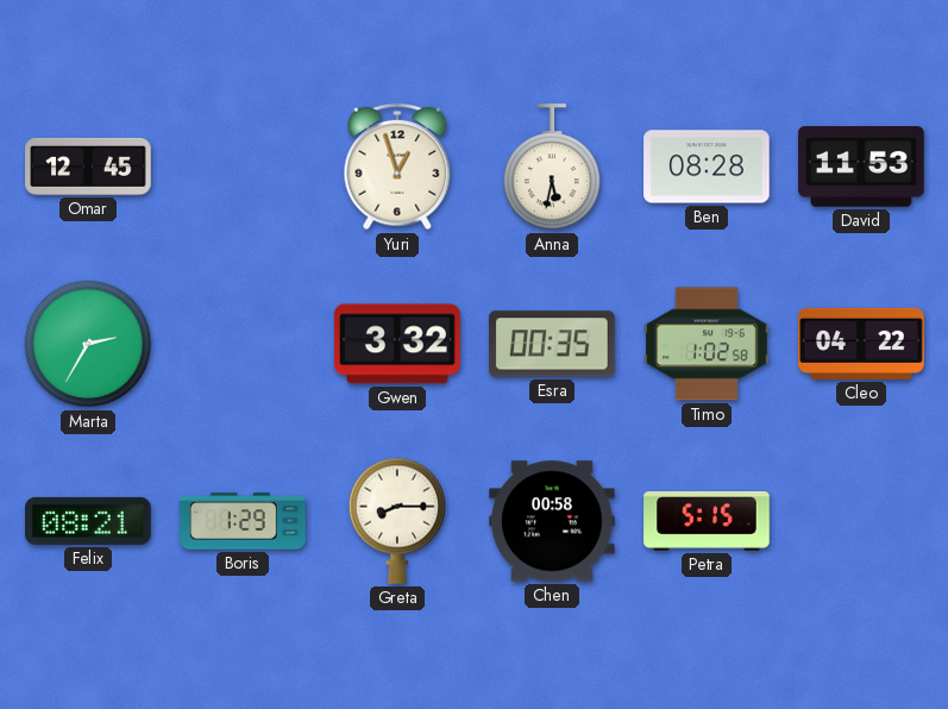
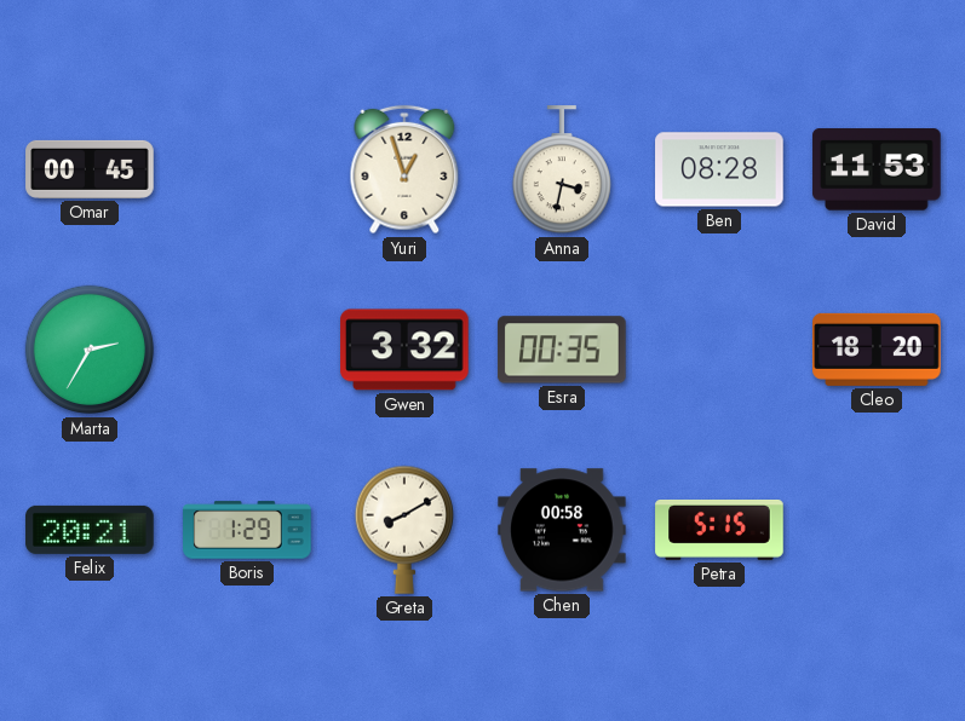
Omar: 12:45 -> 00:45 (90, 169)
Anna: 5:32 -> 3:32 (561, 171)
Timo: 1:02 -> none (707, 344)
Cleo: 04:22 -> 18:20 (877, 350)
Felix: 08:21 -> 20:21 (90, 530)
Greta: 8:15 -> 8:10 (403, 530)
